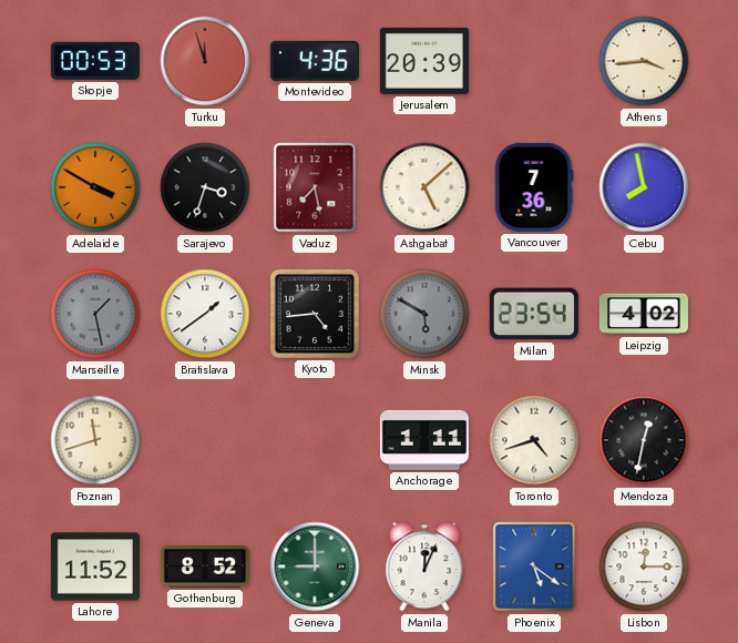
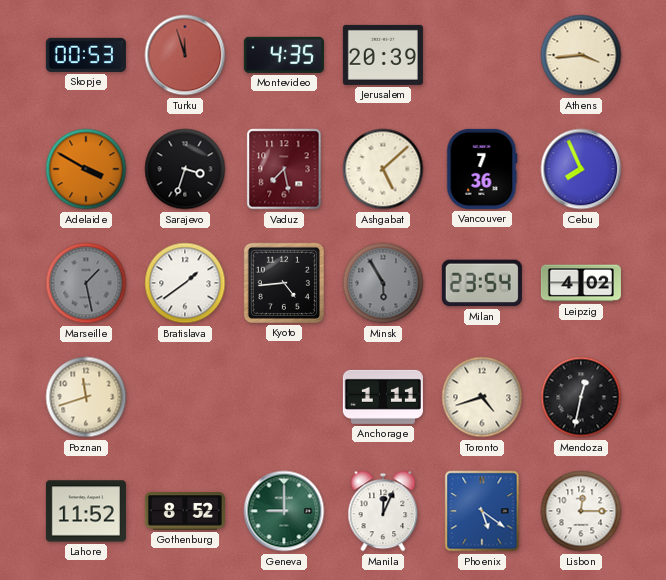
Montevideo: 4:36 -> 4:35 (284, 55)
Cebu: 7:58 -> 7:56 (581, 169)
Minsk: 5:50 -> 5:55 (383, 283)
